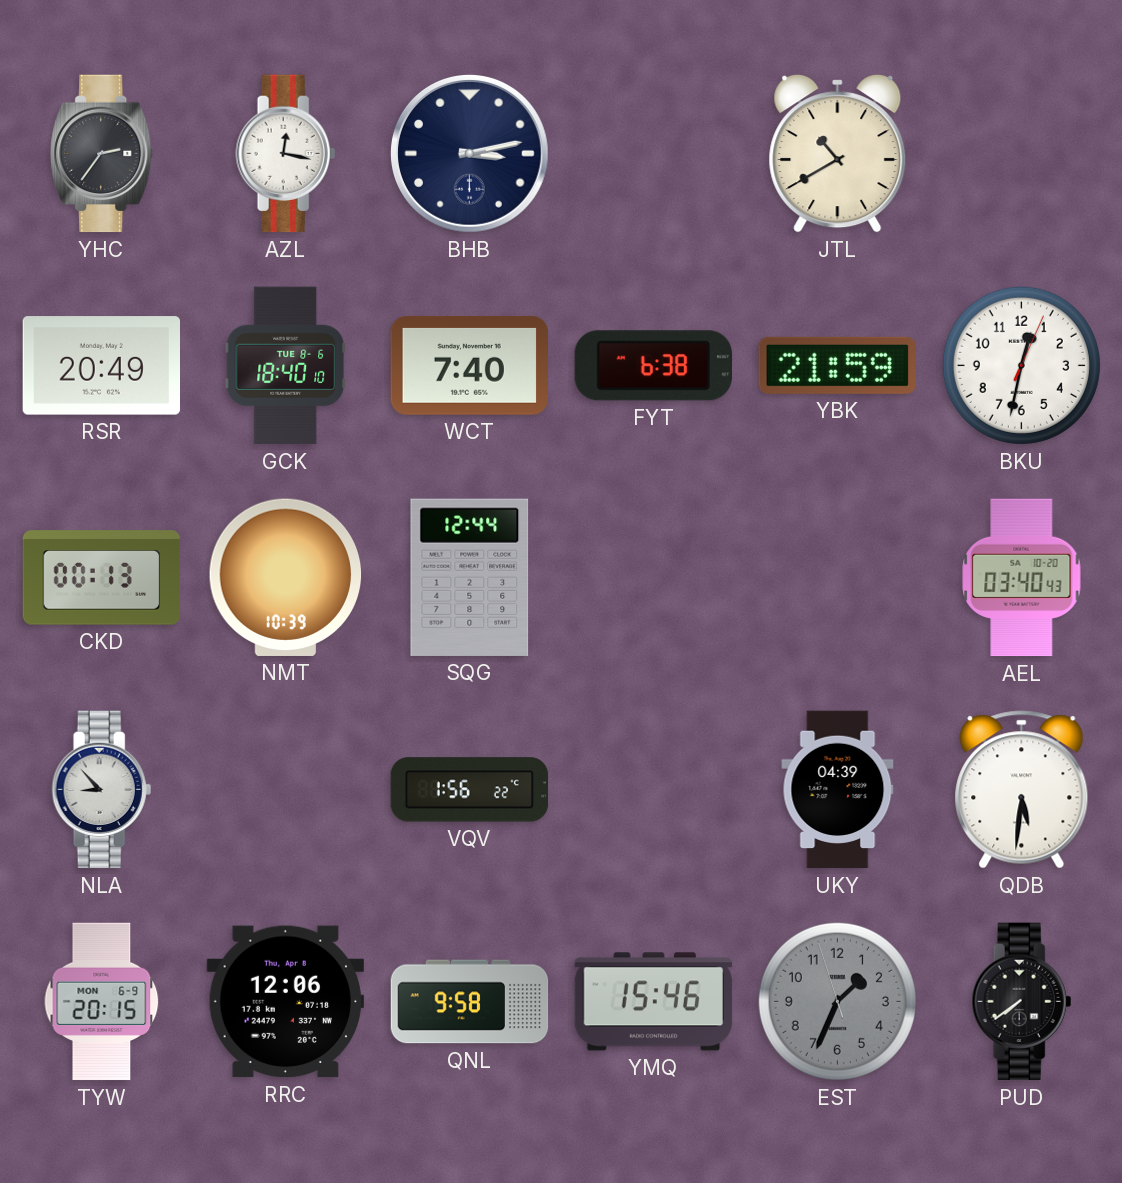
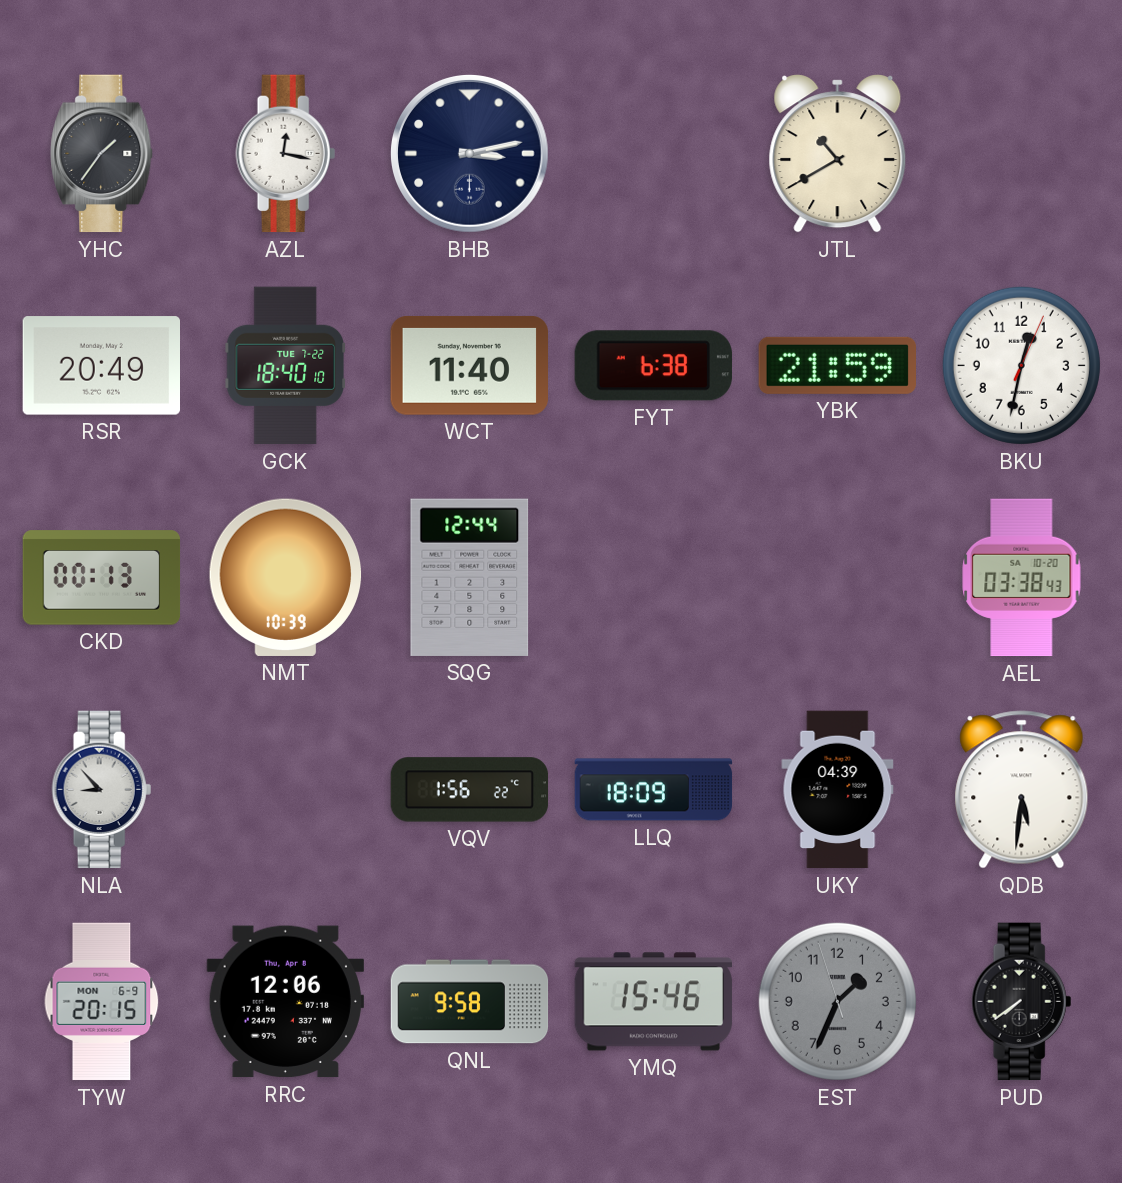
YHC: 2:36 -> 1:36 (102, 154)
GCK date: TUE 8-6 -> TUE 7-22 (285, 366)
WCT: 7:40 -> 11:40 (469, 365)
AEL: 03:40 -> 03:38 (1022, 578)
LLQ: none -> 18:09 (654, 790)
